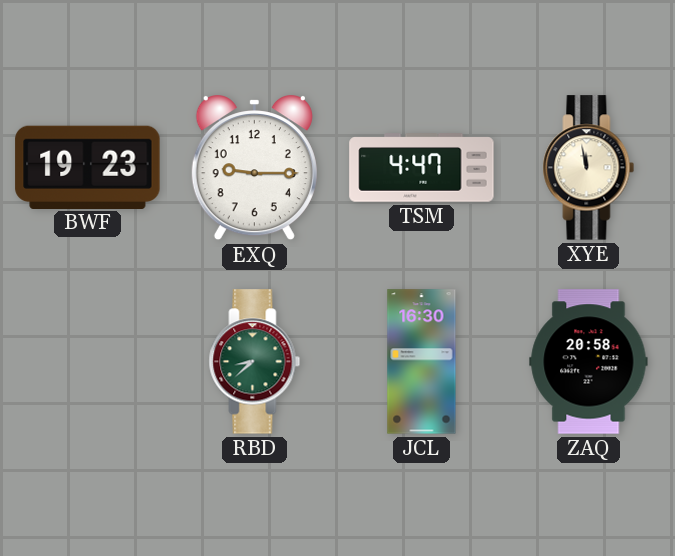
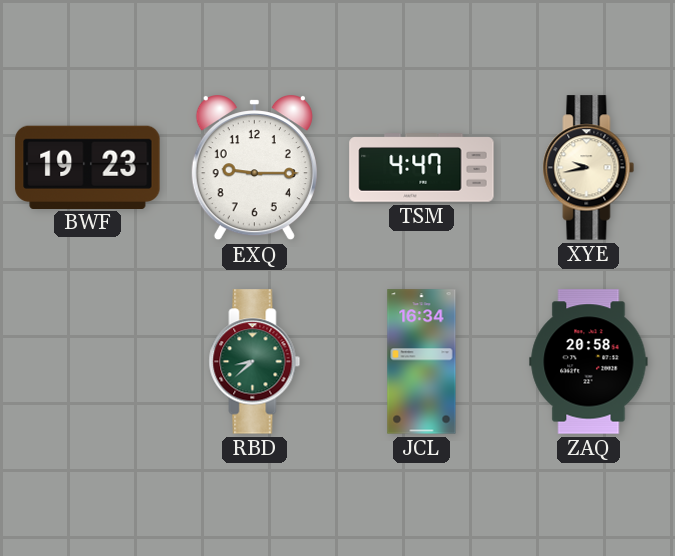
XYE: 11:58 -> 9:43 (589, 168)
JCL: 16:30 -> 16:34 (422, 362)
